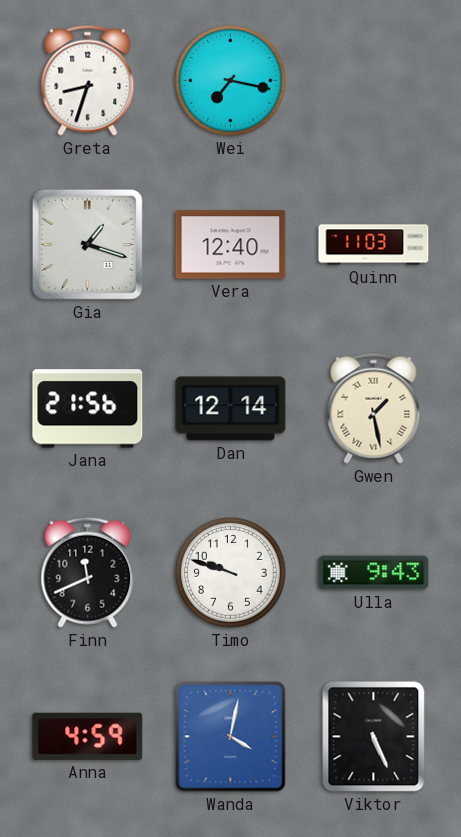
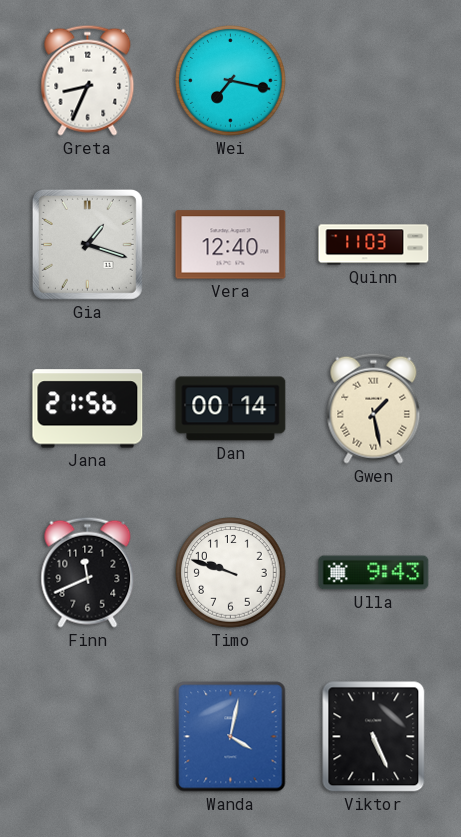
Greta: 8:33 -> 8:34 (88, 80)
Dan: 12:14 -> 00:14 (231, 409)
Anna: 4:59 -> none (88, 736)
